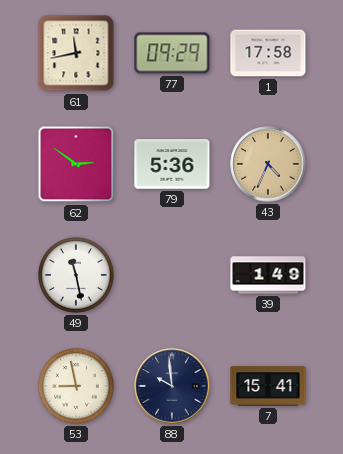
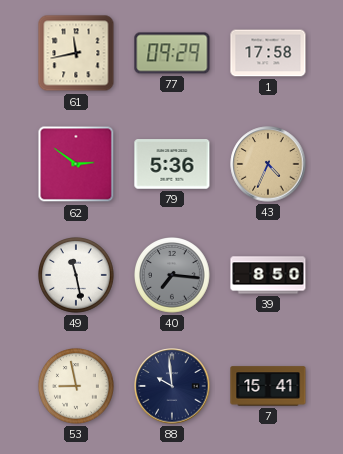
40: none -> 7:16 (173, 276)
39: 1:49 -> 8:50 (268, 275)
